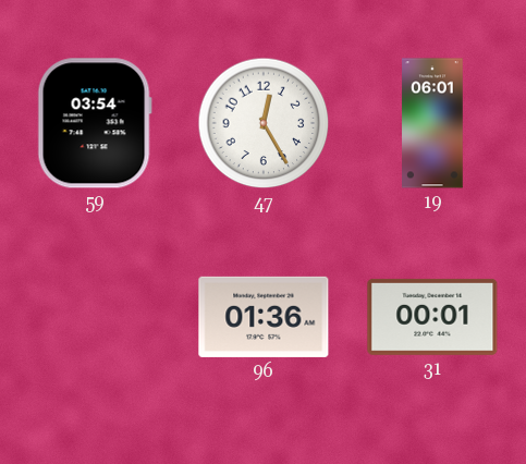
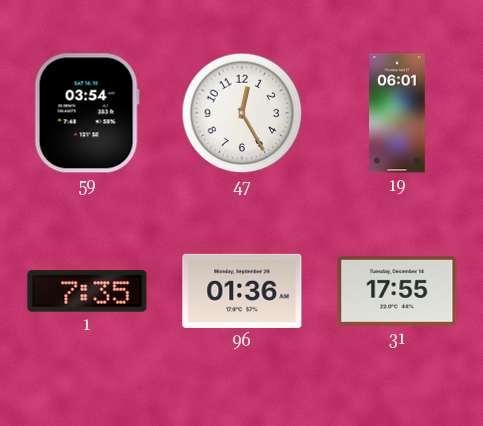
1: none -> 7:35 (87, 291)
31: 00:01 -> 17:55 (397, 291)
